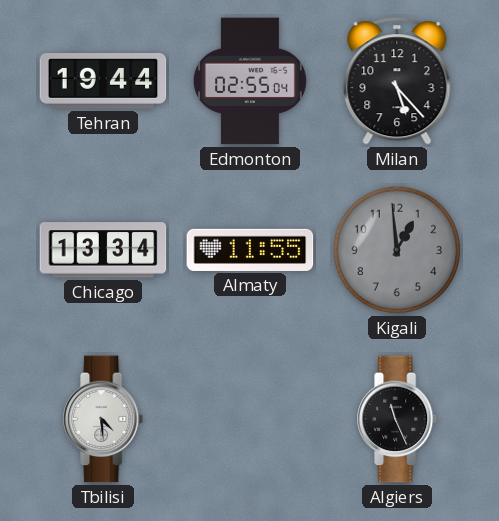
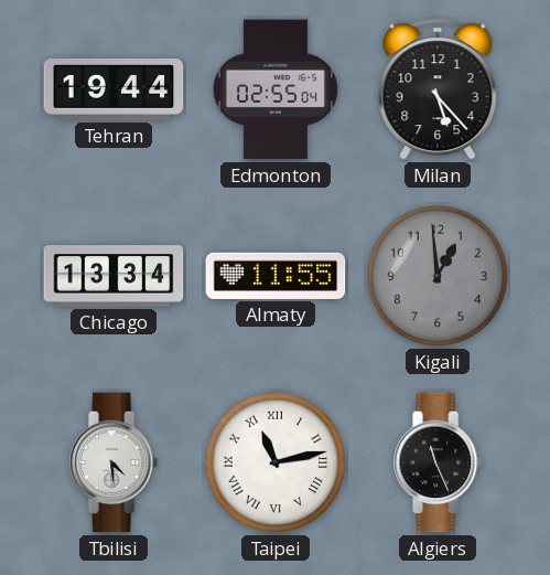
Taipei: none -> 11:13 (276, 462)
